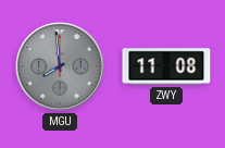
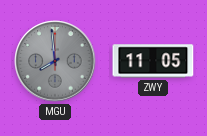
ZWY: 11:08 -> 11:05 (153, 61)
